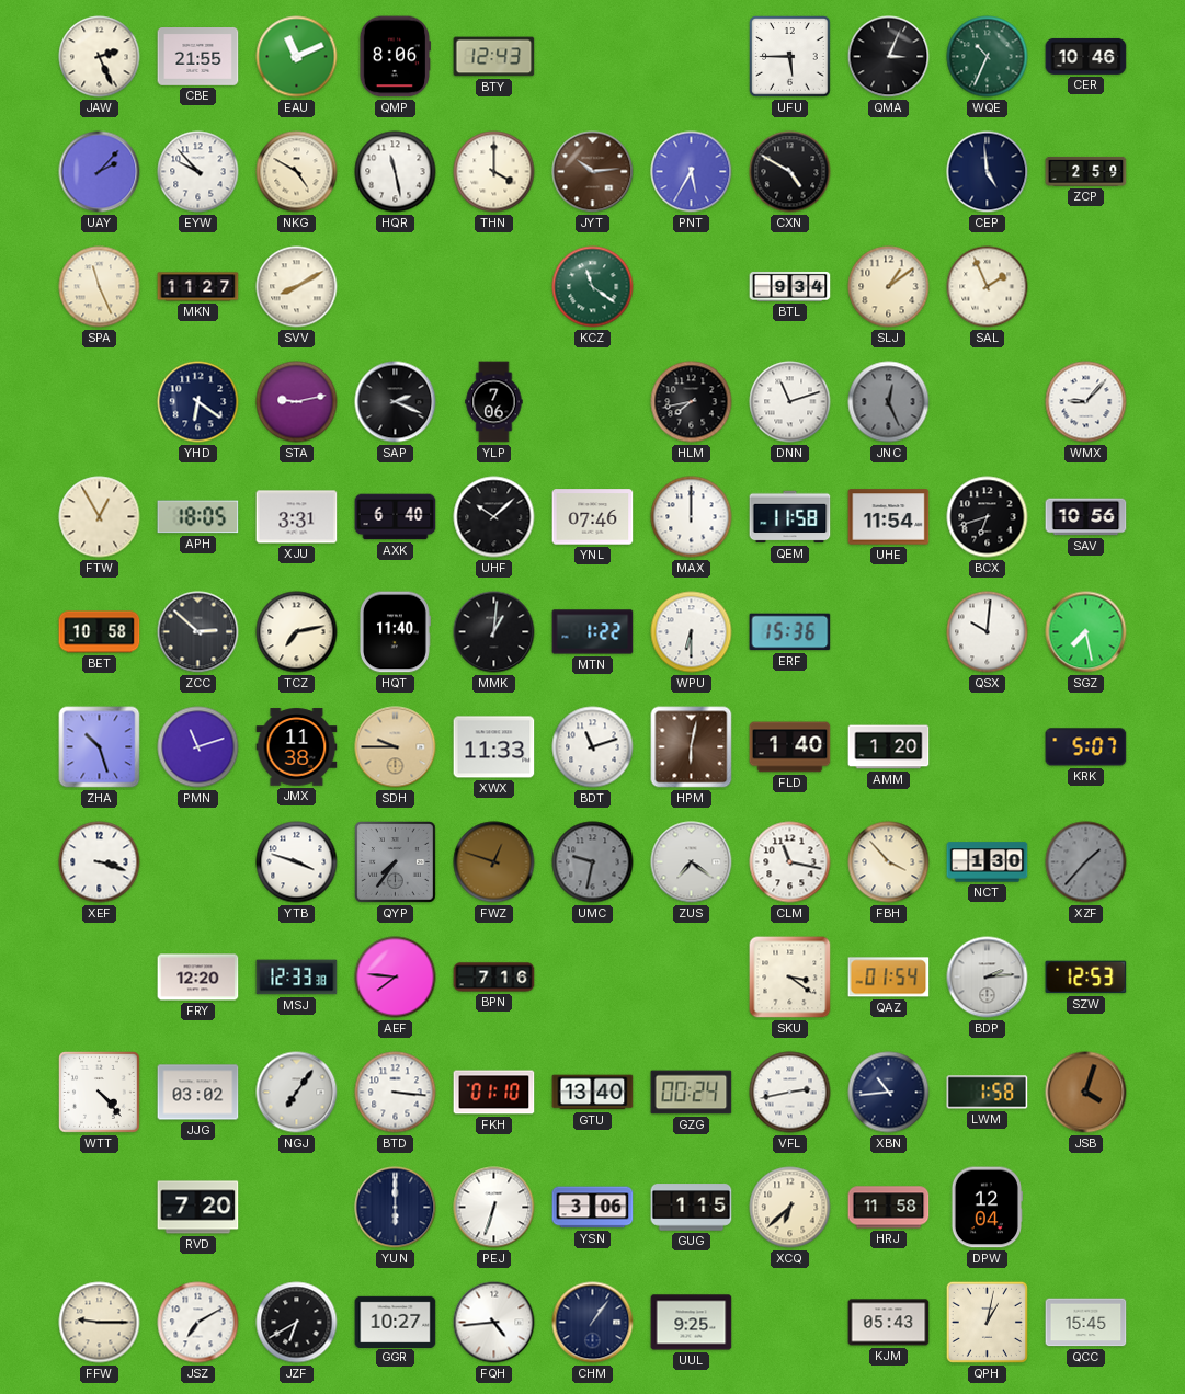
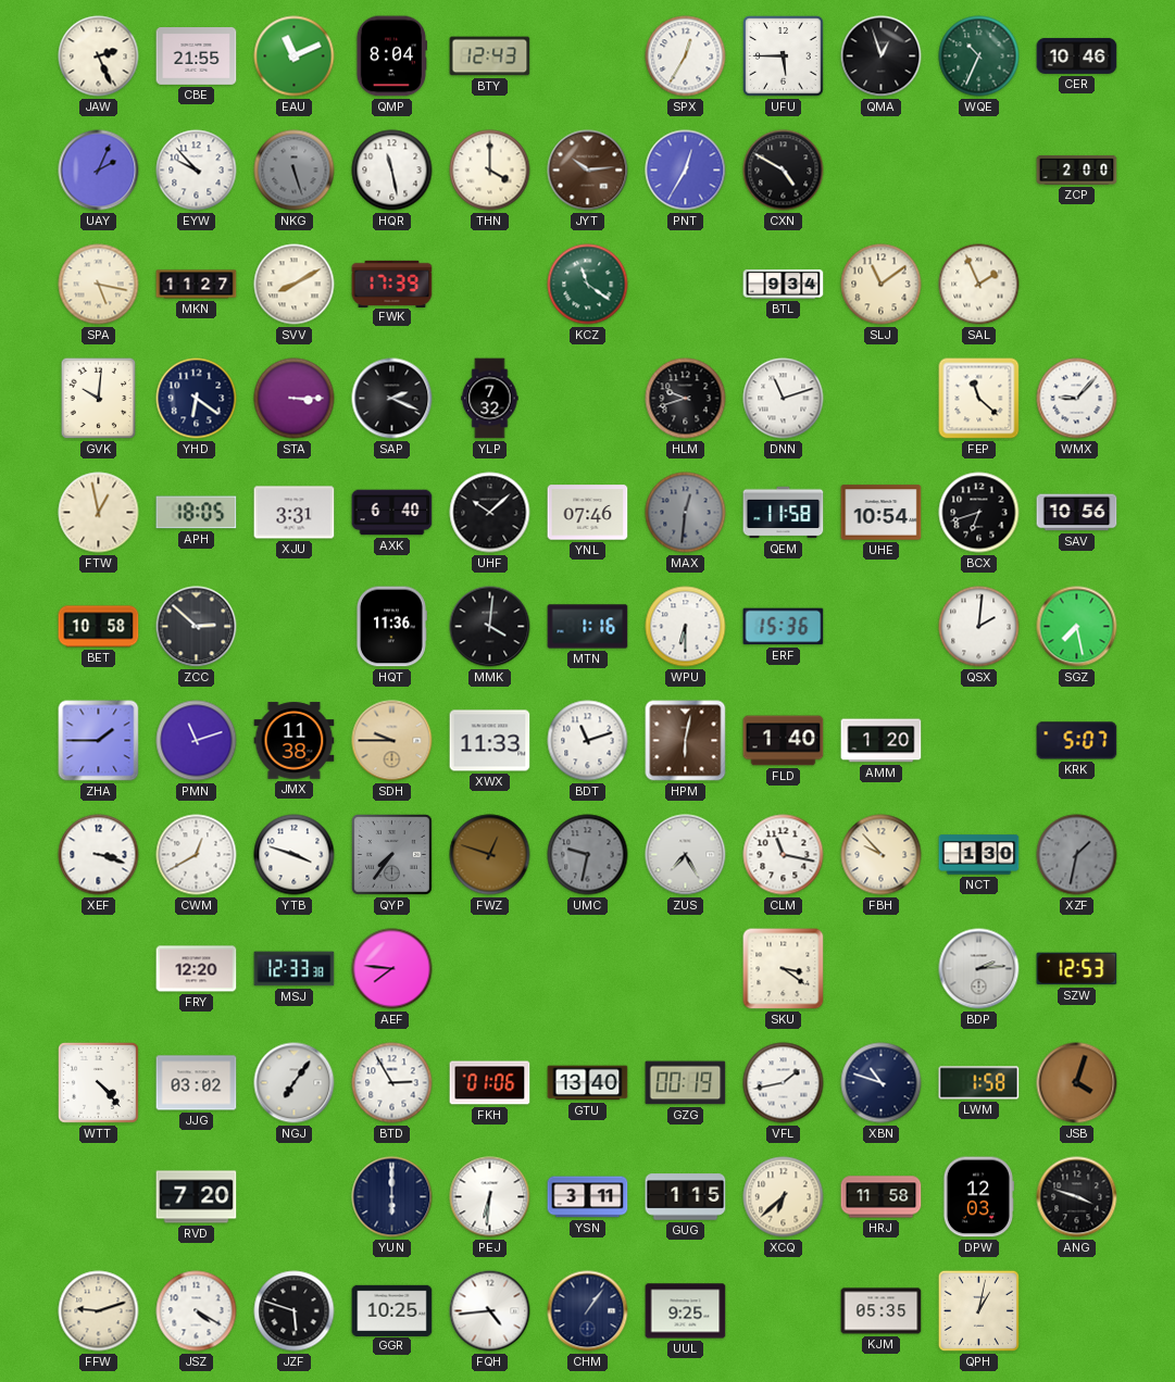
QMP: 8:06 -> 8:04 (390, 56)
SPX: none -> 12:35 (686, 56)
QMA: 3:04 -> 12:57 (882, 56)
UAY: 2:07 -> 2:04 (99, 171)
NKG: 4:50 -> 5:27 (295, 171)
NKG dial: cream -> grey (295, 171)
PNT: 5:35 -> 12:35 (686, 171)
CEP: 4:59 -> none (988, 172)
ZCP: 2:59 -> 2:00 (1077, 169)
SPA: 11:26 -> 5:17 (99, 285)
FWK: none -> 17:39 (392, 284)
SLJ: 1:09 -> 11:09 (882, 285)
GVK: none -> 10:01 (99, 399)
STA: 9:13 -> 3:15 (295, 399)
YLP: 7:06 -> 7:32 (490, 399)
HLM: 7:43 -> 9:42 (686, 399)
JNC: 12:26 -> none (889, 402)
FEP: none -> 11:22 (979, 399)
FTW: 12:55 -> 12:58 (99, 513)
MAX: 12:00 -> 12:31 (686, 513)
MAX dial: white -> grey (686, 513)
UHE: 11:54 -> 10:54 (882, 513)
TCZ: 7:13 -> none (297, 632)
HQT: 11:40 -> 11:36 (391, 627)
MMK: 1:01 -> 4:01 (490, 627)
MTN: 1:22 -> 1:16 (588, 627)
QSX: 10:01 -> 2:01 (979, 627)
ZHA: 10:27 -> 1:45 (99, 741)
CWM: none -> 12:40 (197, 855)
ZUS: 7:21 -> 7:25 (686, 855)
FBH: 3:53 -> 9:53 (882, 855)
XZF: 1:37 -> 1:32 (1077, 855)
BPN: 7:16 -> none (494, 978)
QAZ: 01:54 -> none (889, 978)
BTD: 3:16 -> 2:55 (392, 1083)
FKH: 01:10 -> 01:06 (490, 1083)
GZG: 00:24 -> 00:19 (686, 1083)
VFL: 2:43 -> 1:43 (784, 1083)
XBN: 10:44 -> 10:48 (882, 1083)
PEJ: 6:33 -> 6:31 (490, 1197)
YSN: 3:06 -> 3:11 (588, 1197)
DPW: 12:04 -> 12:03 (978, 1197)
ANG: none -> 3:48 (1077, 1197)
FFW: 9:15 -> 9:12 (99, 1311)
JSZ: 7:10 -> 4:20 (197, 1311)
JZF: 6:40 -> 5:48 (295, 1311)
GGR: 10:27 -> 10:25 (392, 1310)
KJM: 05:43 -> 05:35 (882, 1311)
QCC: 15:45 -> none (1086, 1323)
